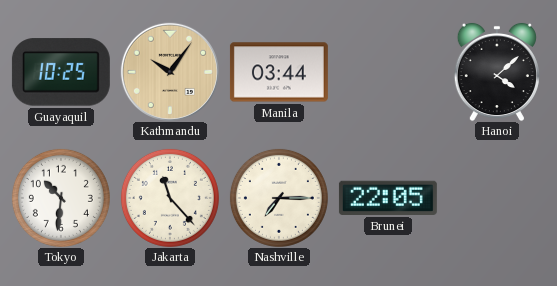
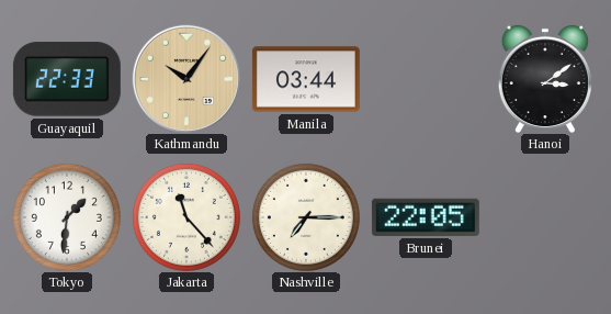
Guayaquil: 10:25 -> 22:33 (67, 79)
Hanoi: 4:08 -> 3:09 (545, 79)
Tokyo: 10:31 -> 1:31 (67, 217)
